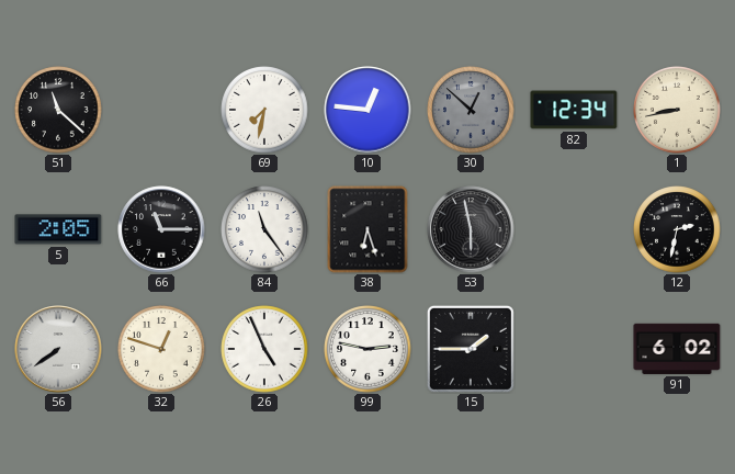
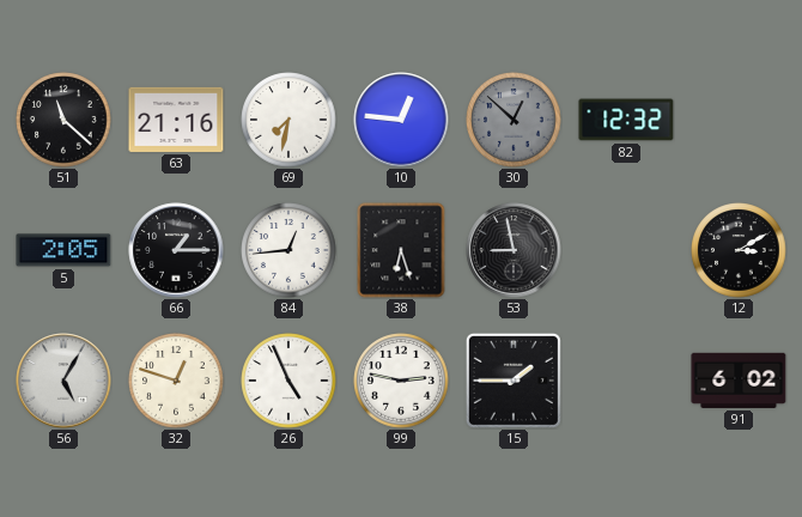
63: none -> 21:16 (176, 120)
82: 12:34 -> 12:32 (626, 120)
1: 8:43 -> none (677, 110)
66: 11:15 -> 1:15 (176, 250)
84: 11:24 -> 12:44 (288, 250)
53: 5:58 -> 8:58 (514, 250)
12: 2:32 -> 3:10 (739, 250)
56: 7:39 -> 5:05 (63, 381)
